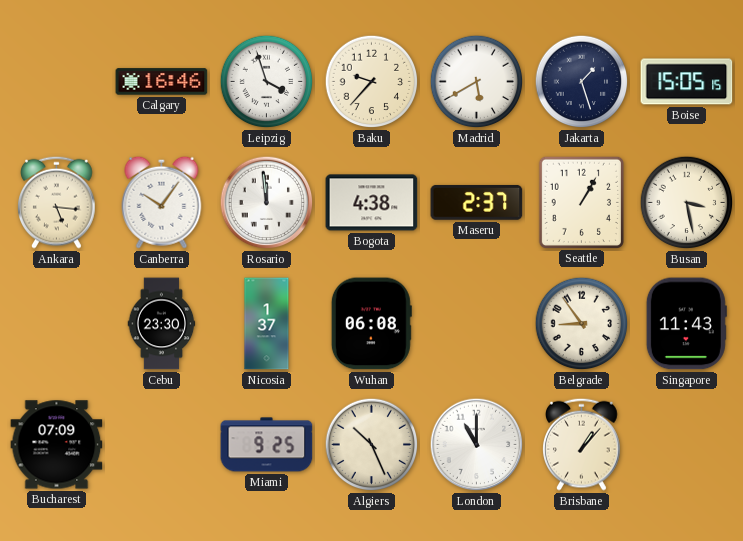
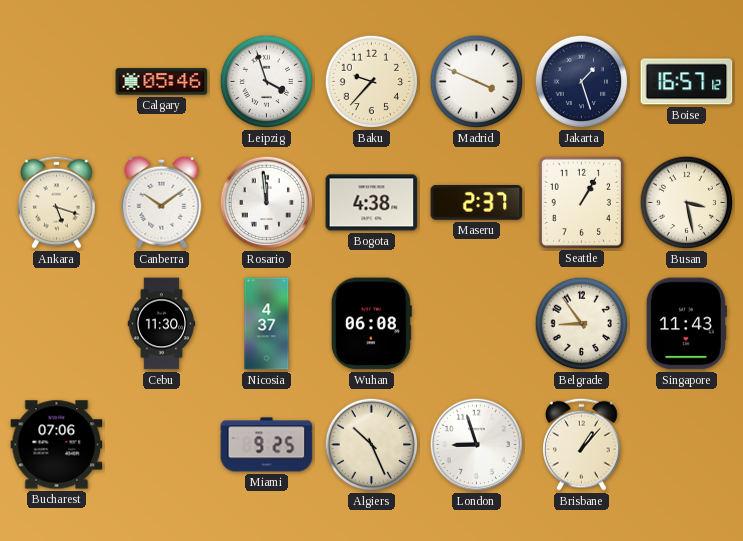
Calgary: 16:46 -> 05:46 (162, 82)
Madrid: 5:40 -> 3:49 (477, 82)
Boise: 15:05 -> 16:57 (687, 82)
Ankara: 5:16 -> 5:18 (57, 202)
Canberra: 10:06 -> 10:09 (162, 202)
Cebu: 23:30 -> 11:30 (162, 324)
Nicosia: 1:37 -> 4:37 (267, 324)
Bucharest: 07:09 -> 07:06 (57, 445)
London: 11:00 -> 8:57 (477, 445)
